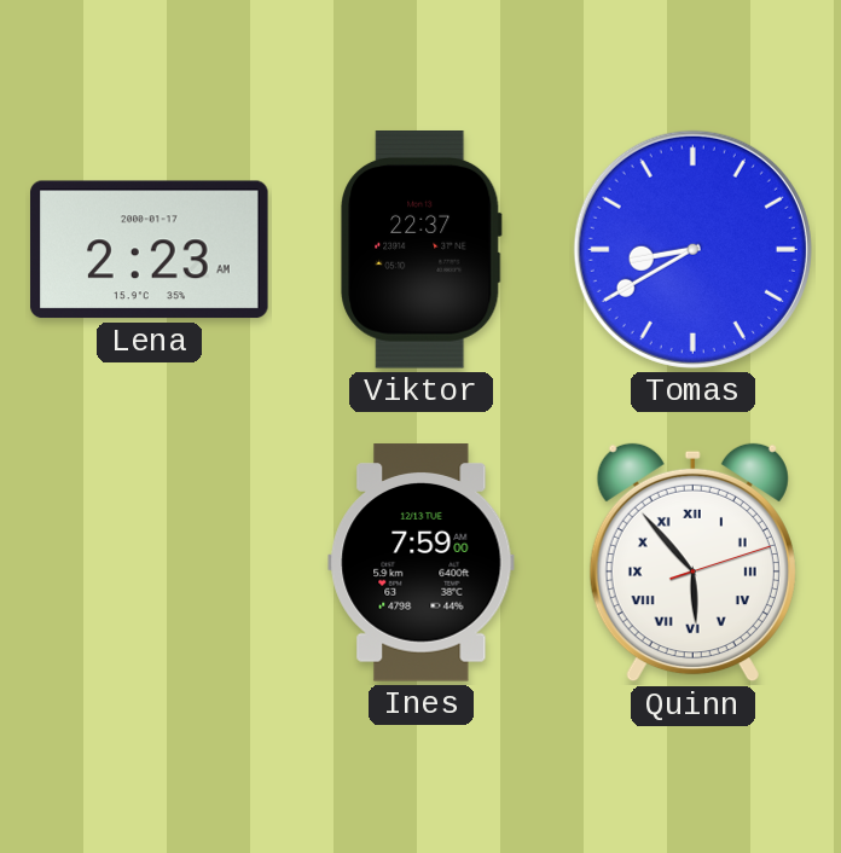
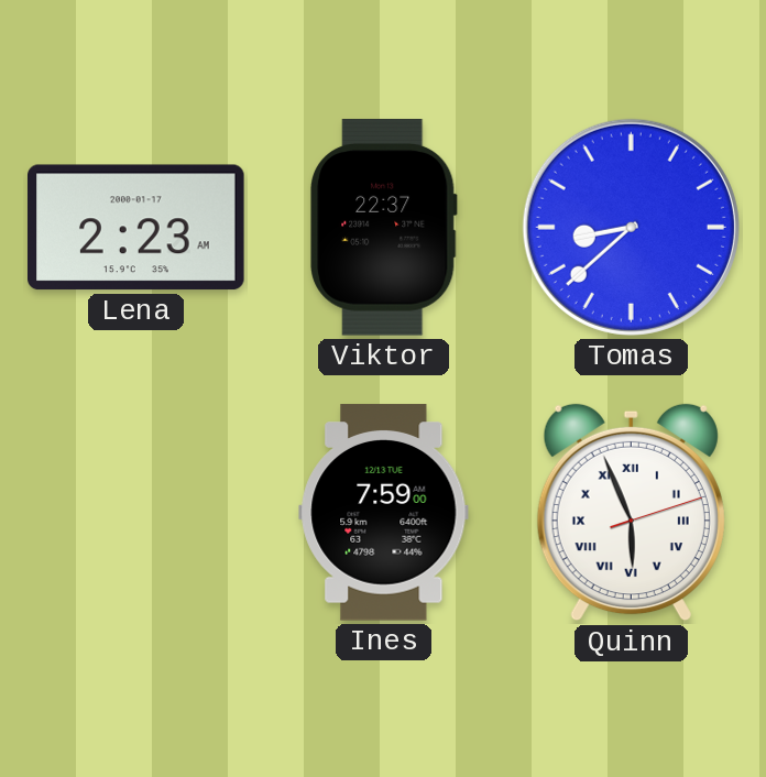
Tomas: 8:40 -> 8:38 (631, 227)
Quinn: 5:53 -> 5:56 (631, 513)
